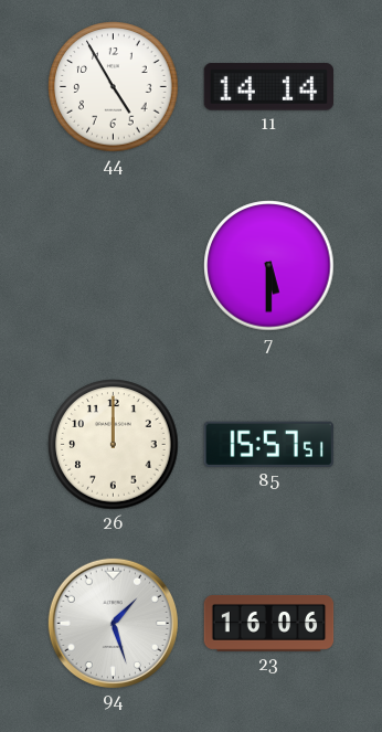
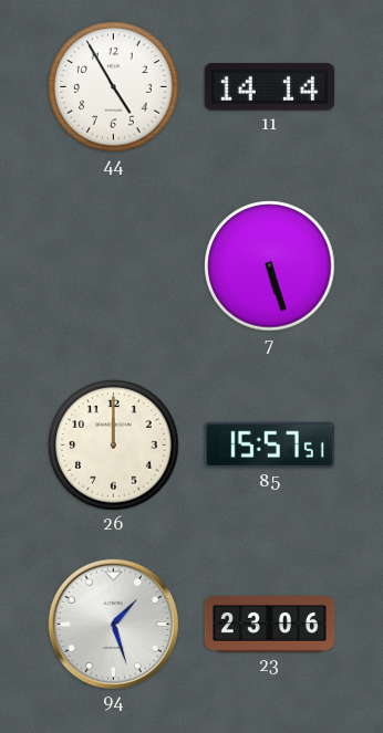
7: 5:30 -> 5:27 (270, 266)
23: 16:06 -> 23:06 (270, 624)
